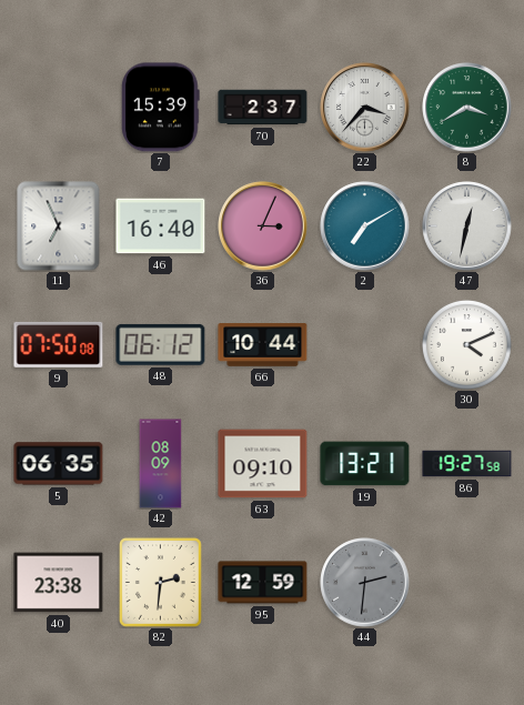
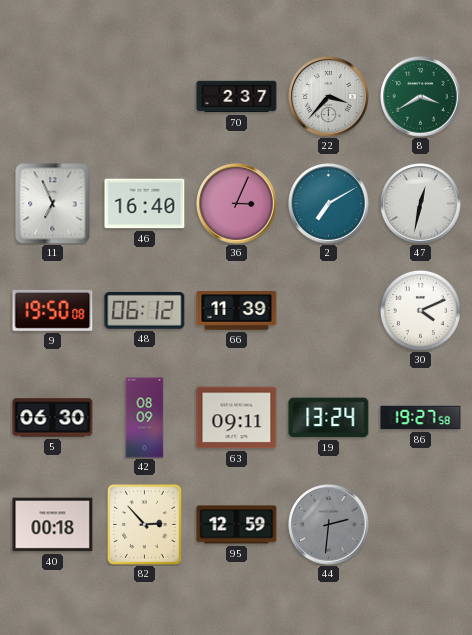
7: 15:39 -> none (161, 108)
9: 07:50 -> 19:50 (53, 310)
66: 10:44 -> 11:39 (237, 311)
5: 06:35 -> 06:30 (53, 418)
63: 09:10 -> 09:11 (237, 418)
19: 13:21 -> 13:24 (329, 418)
40: 23:38 -> 00:18 (53, 525)
82: 2:31 -> 2:53 (144, 524)
